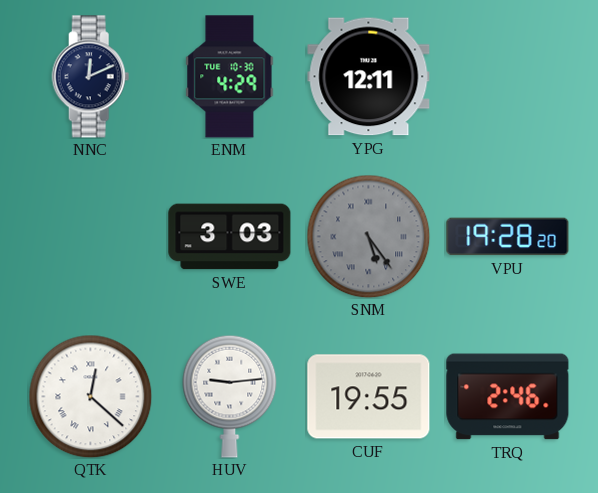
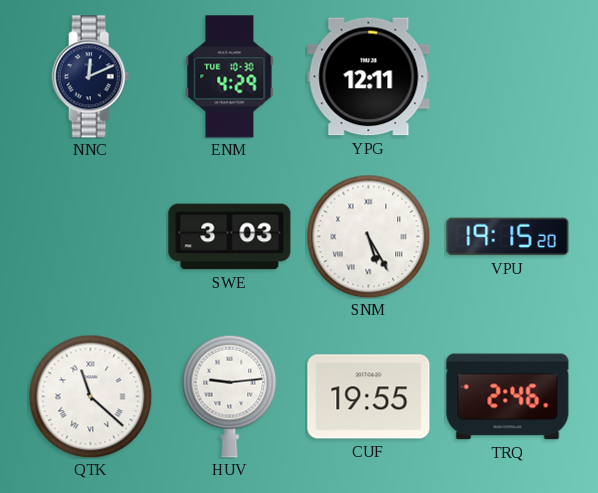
SNM: 5:24 -> 5:25 (368, 236)
SNM dial: grey -> white (368, 236)
VPU: 19:28 -> 19:15 (508, 237)
QTK: 12:22 -> 11:22 (90, 396)
